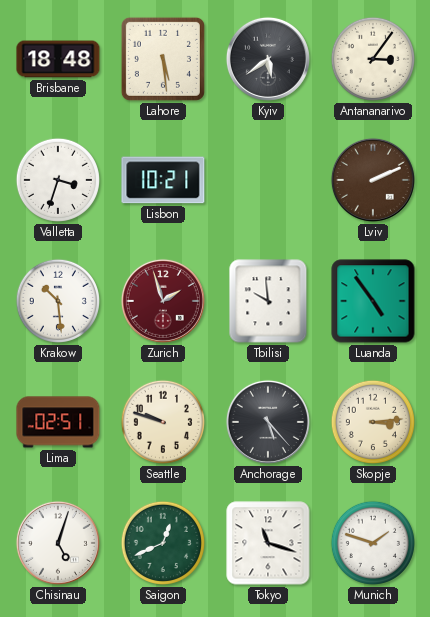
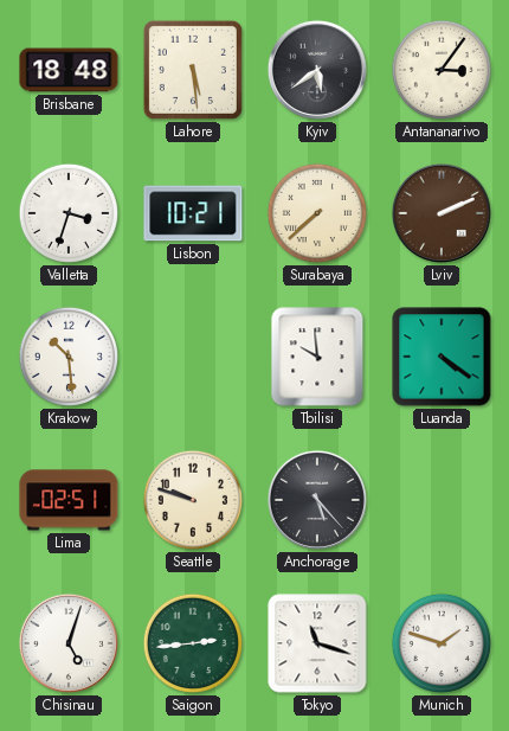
Surabaya: none -> 7:38 (317, 213)
Zurich: 1:57 -> none (163, 301)
Luanda: 4:54 -> 4:21 (442, 357)
Skopje: 3:14 -> none (373, 422)
Saigon: 12:41 -> 2:44 (193, 643)
